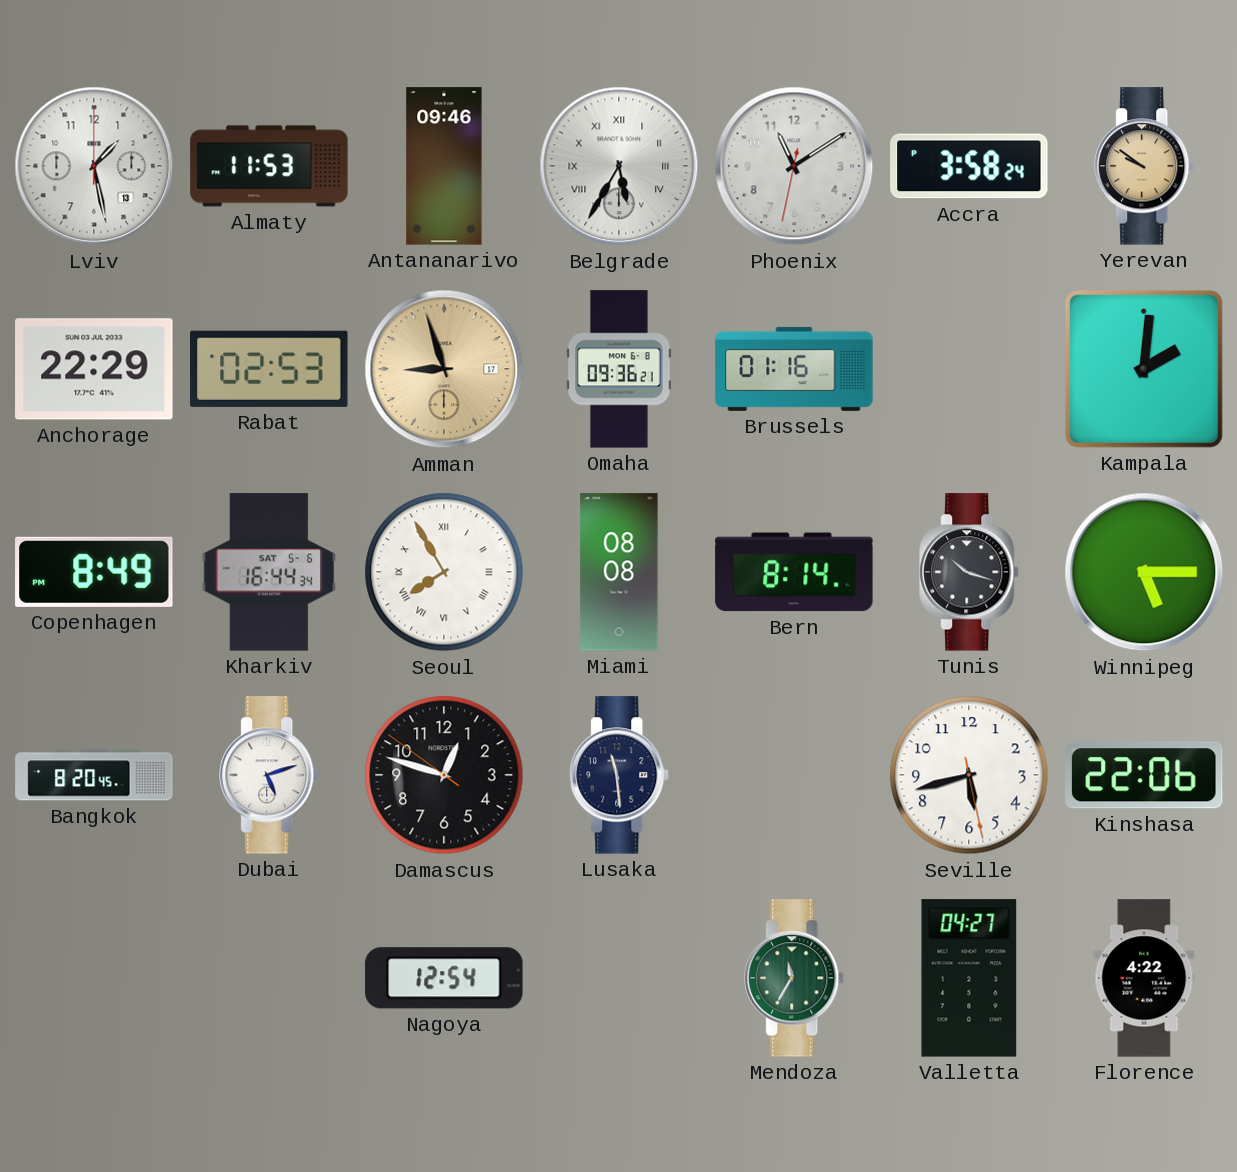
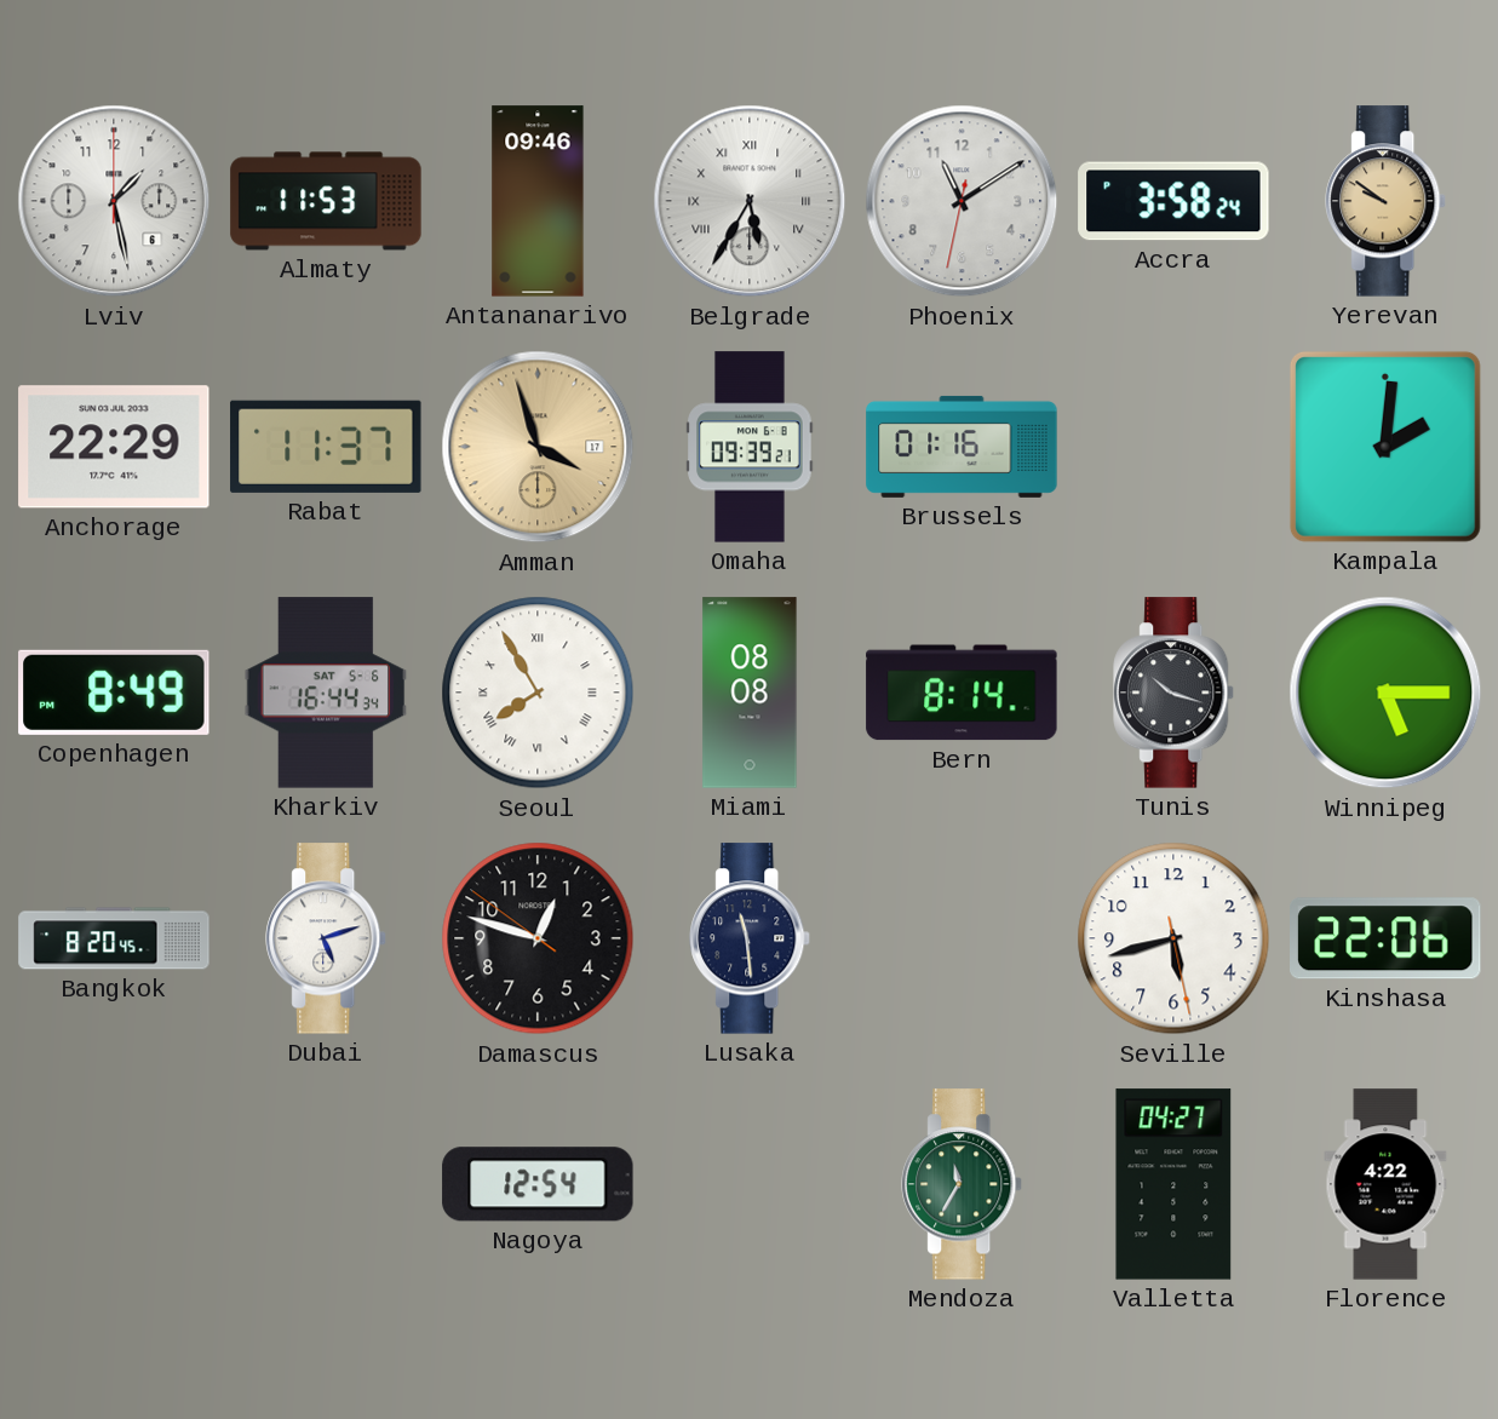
Lviv date: 13 -> 6 (114, 201)
Rabat: 02:53 -> 11:37 (326, 447)
Amman: 8:57 -> 3:57 (538, 447)
Omaha: 09:36 -> 09:39 (750, 447)
